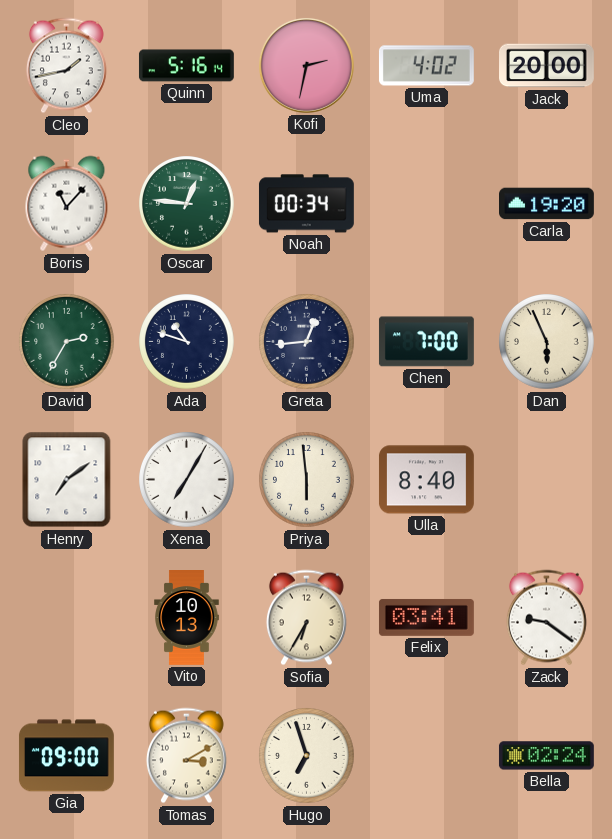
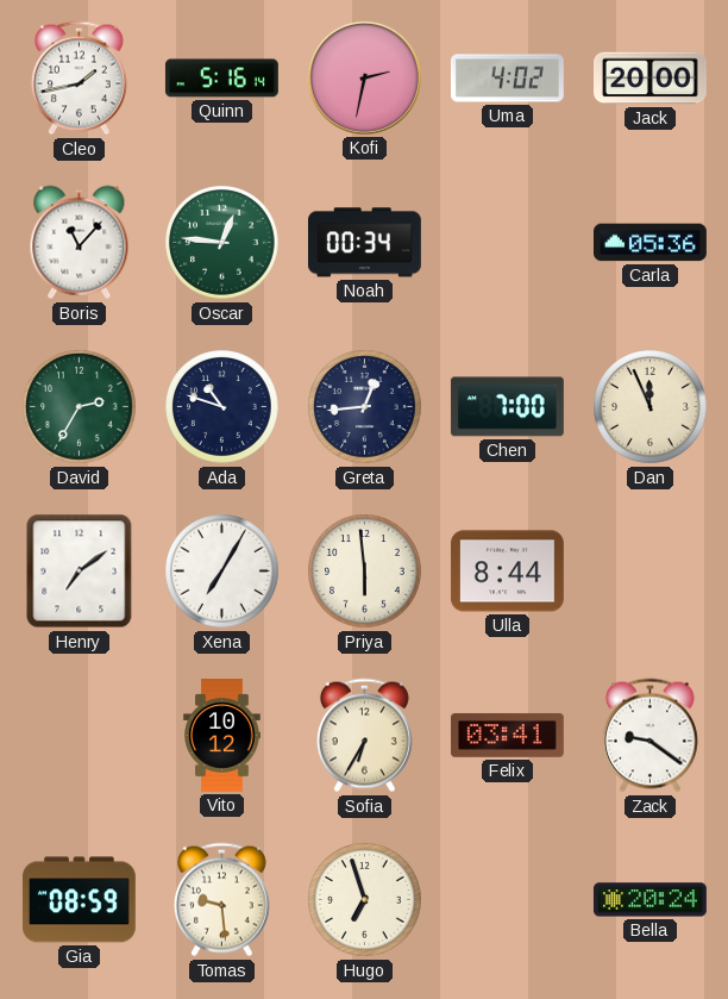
Carla: 19:20 -> 05:36 (651, 243)
Dan: 5:56 -> 11:56 (651, 407)
Ulla: 8:40 -> 8:44 (507, 572)
Vito: 10:13 -> 10:12 (222, 736)
Gia: 09:00 -> 08:59 (79, 900)
Tomas: 3:10 -> 9:29 (221, 900)
Bella: 02:24 -> 20:24 (649, 900)
